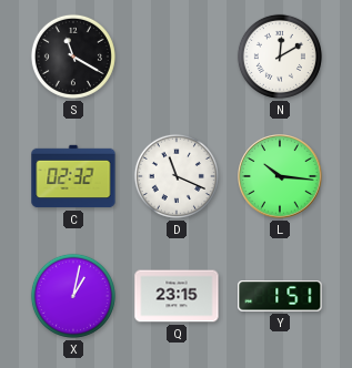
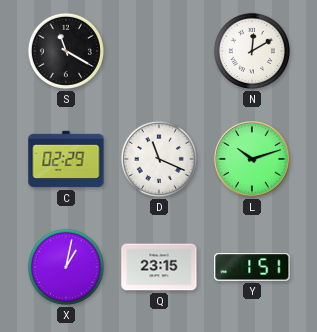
C: 02:32 -> 02:29 (66, 159)
L: 10:16 -> 10:12 (252, 159)
